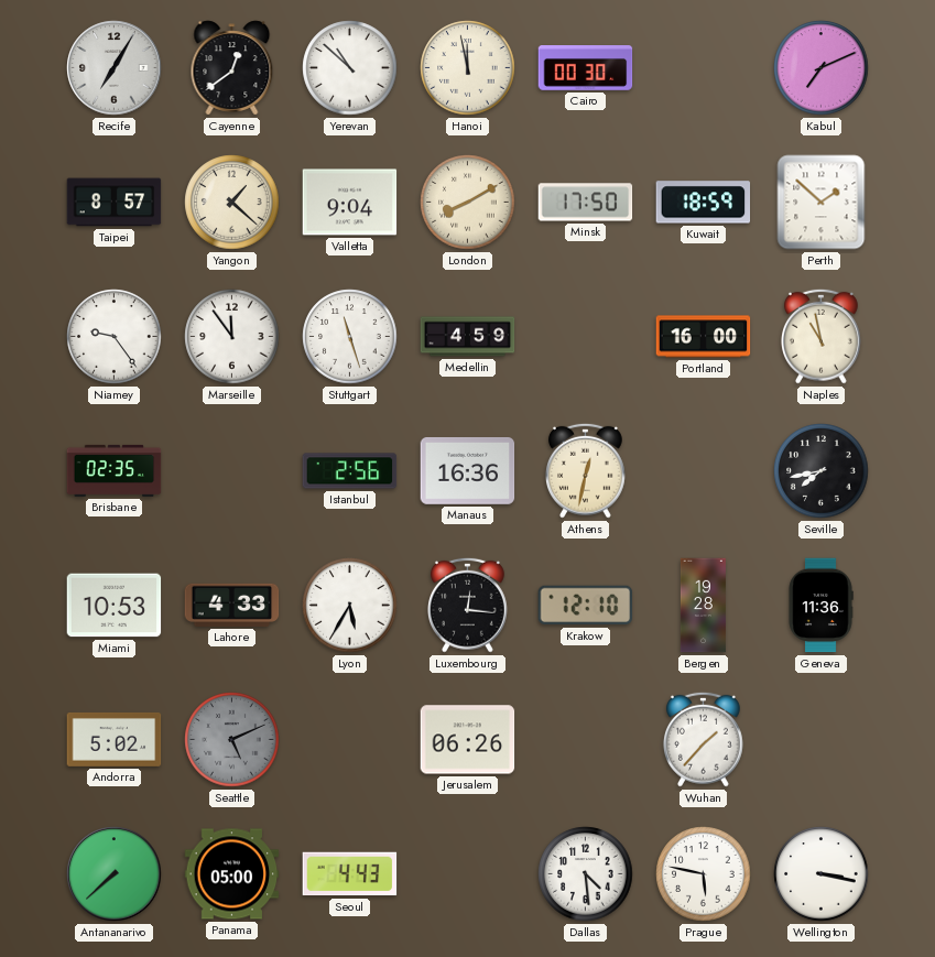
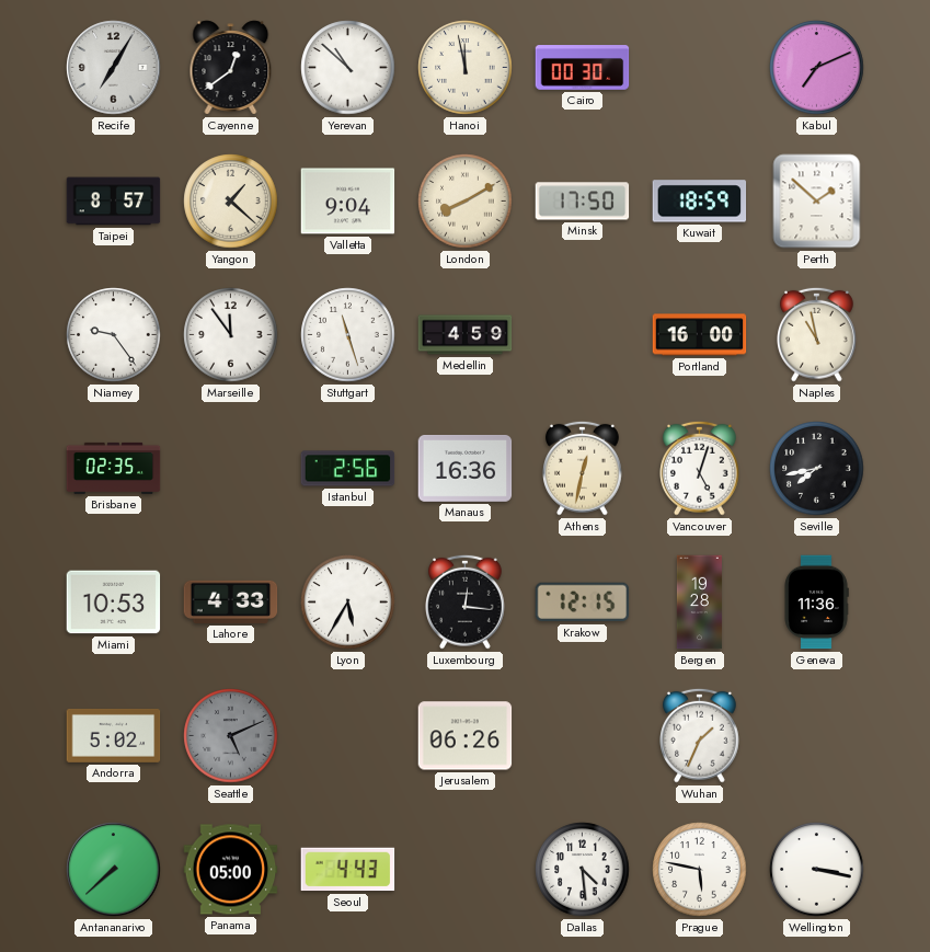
Vancouver: none -> 5:03 (700, 468)
Krakow: 12:10 -> 12:15 (583, 603)
Wuhan: 1:37 -> 1:34 (700, 735)
